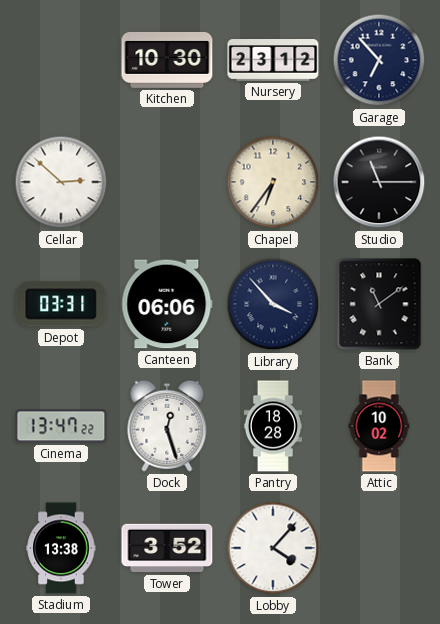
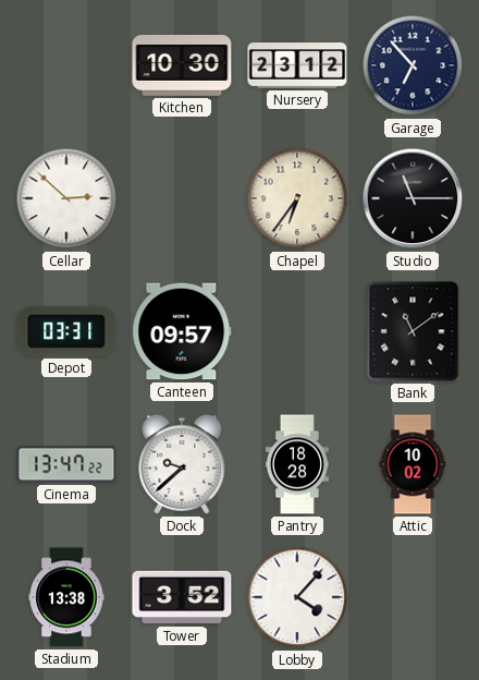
Canteen: 06:06 -> 09:57 (182, 331)
Library: 3:53 -> none (273, 304)
Dock: 12:27 -> 9:38 (182, 464)
